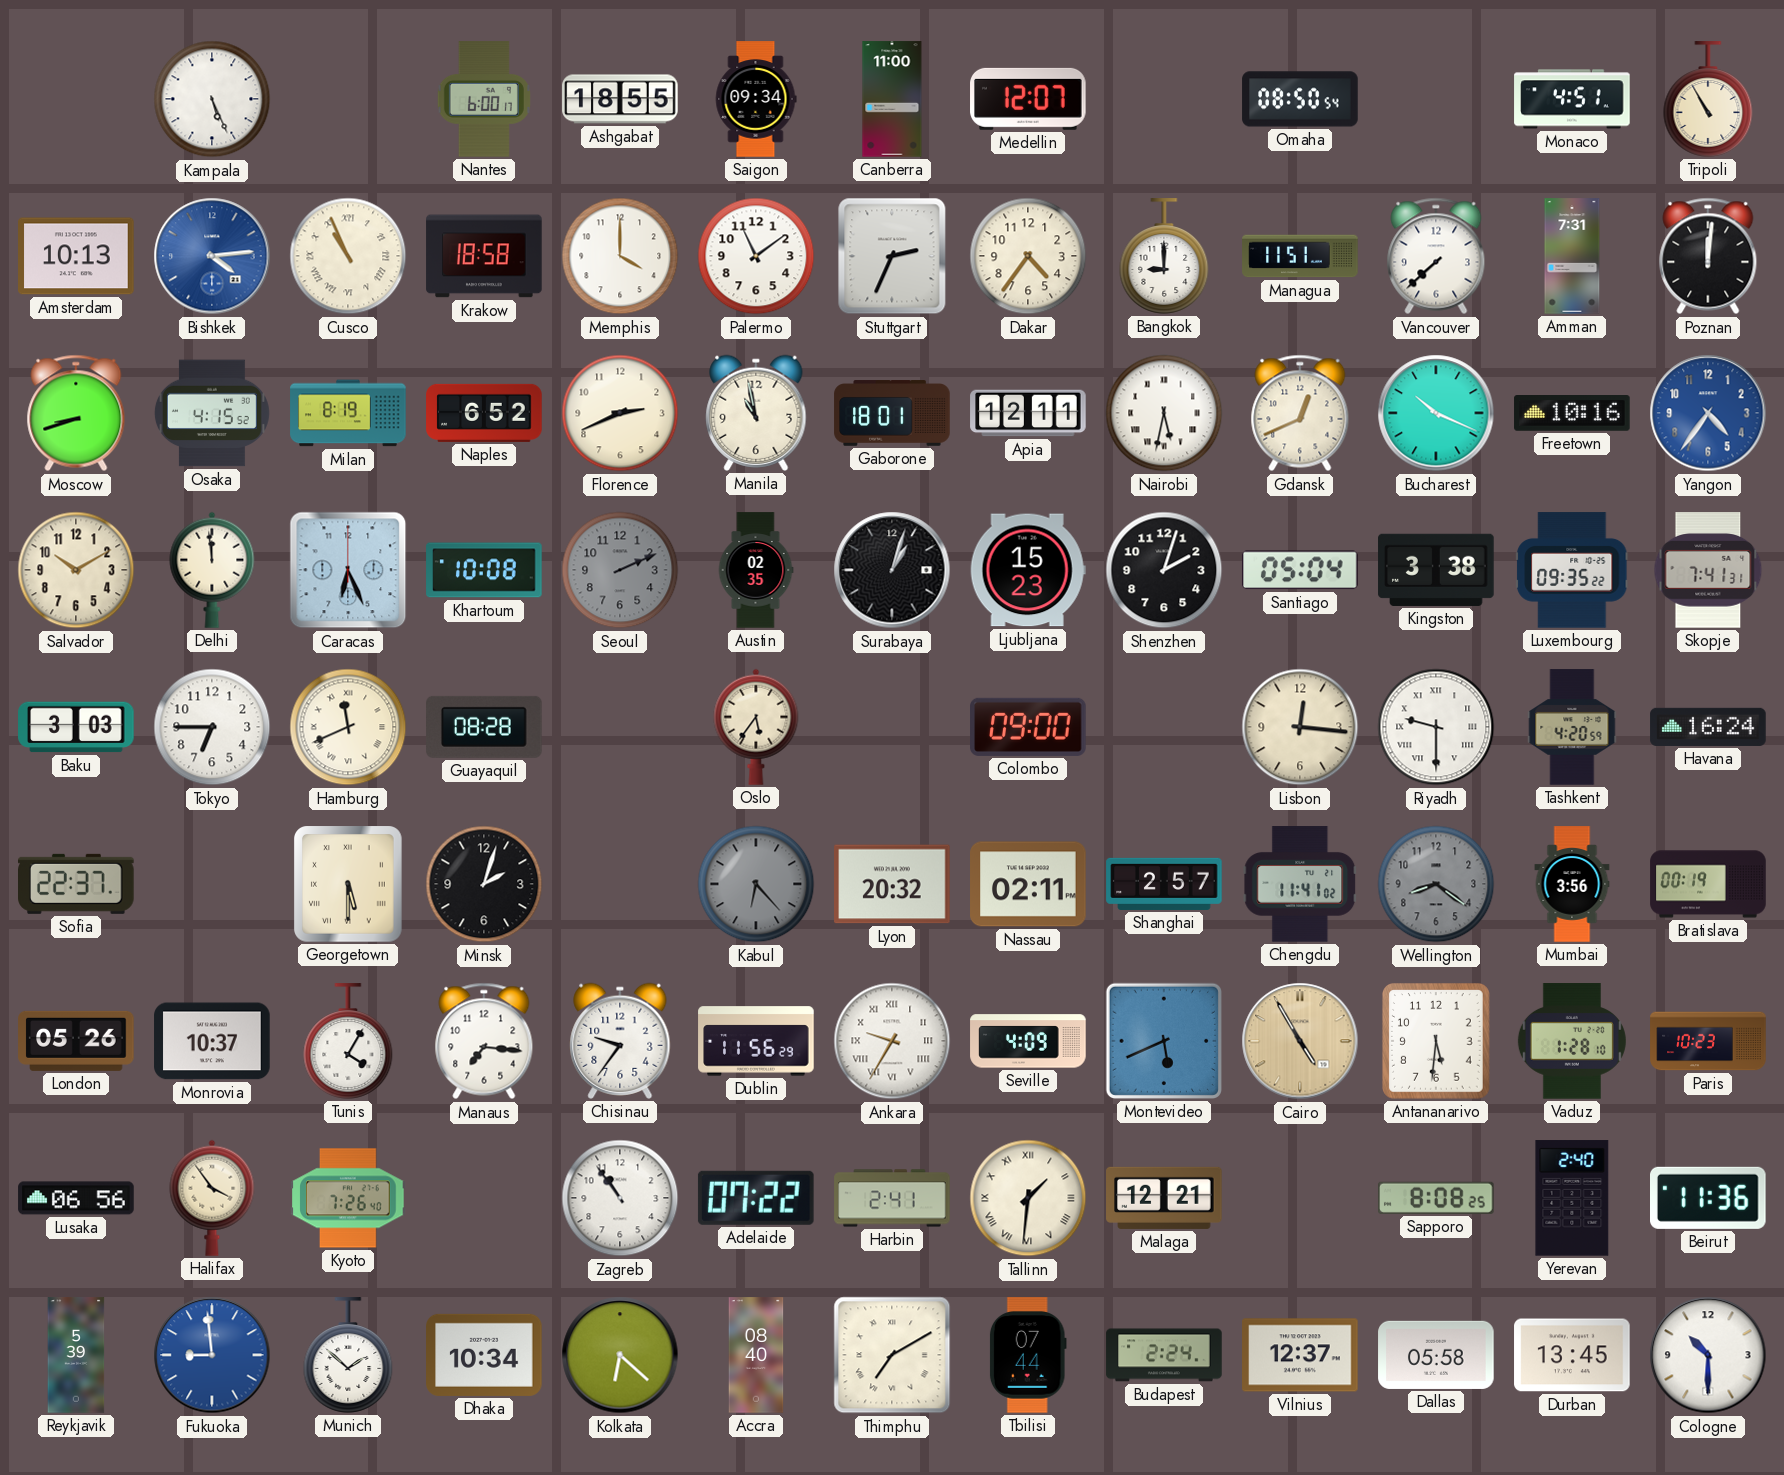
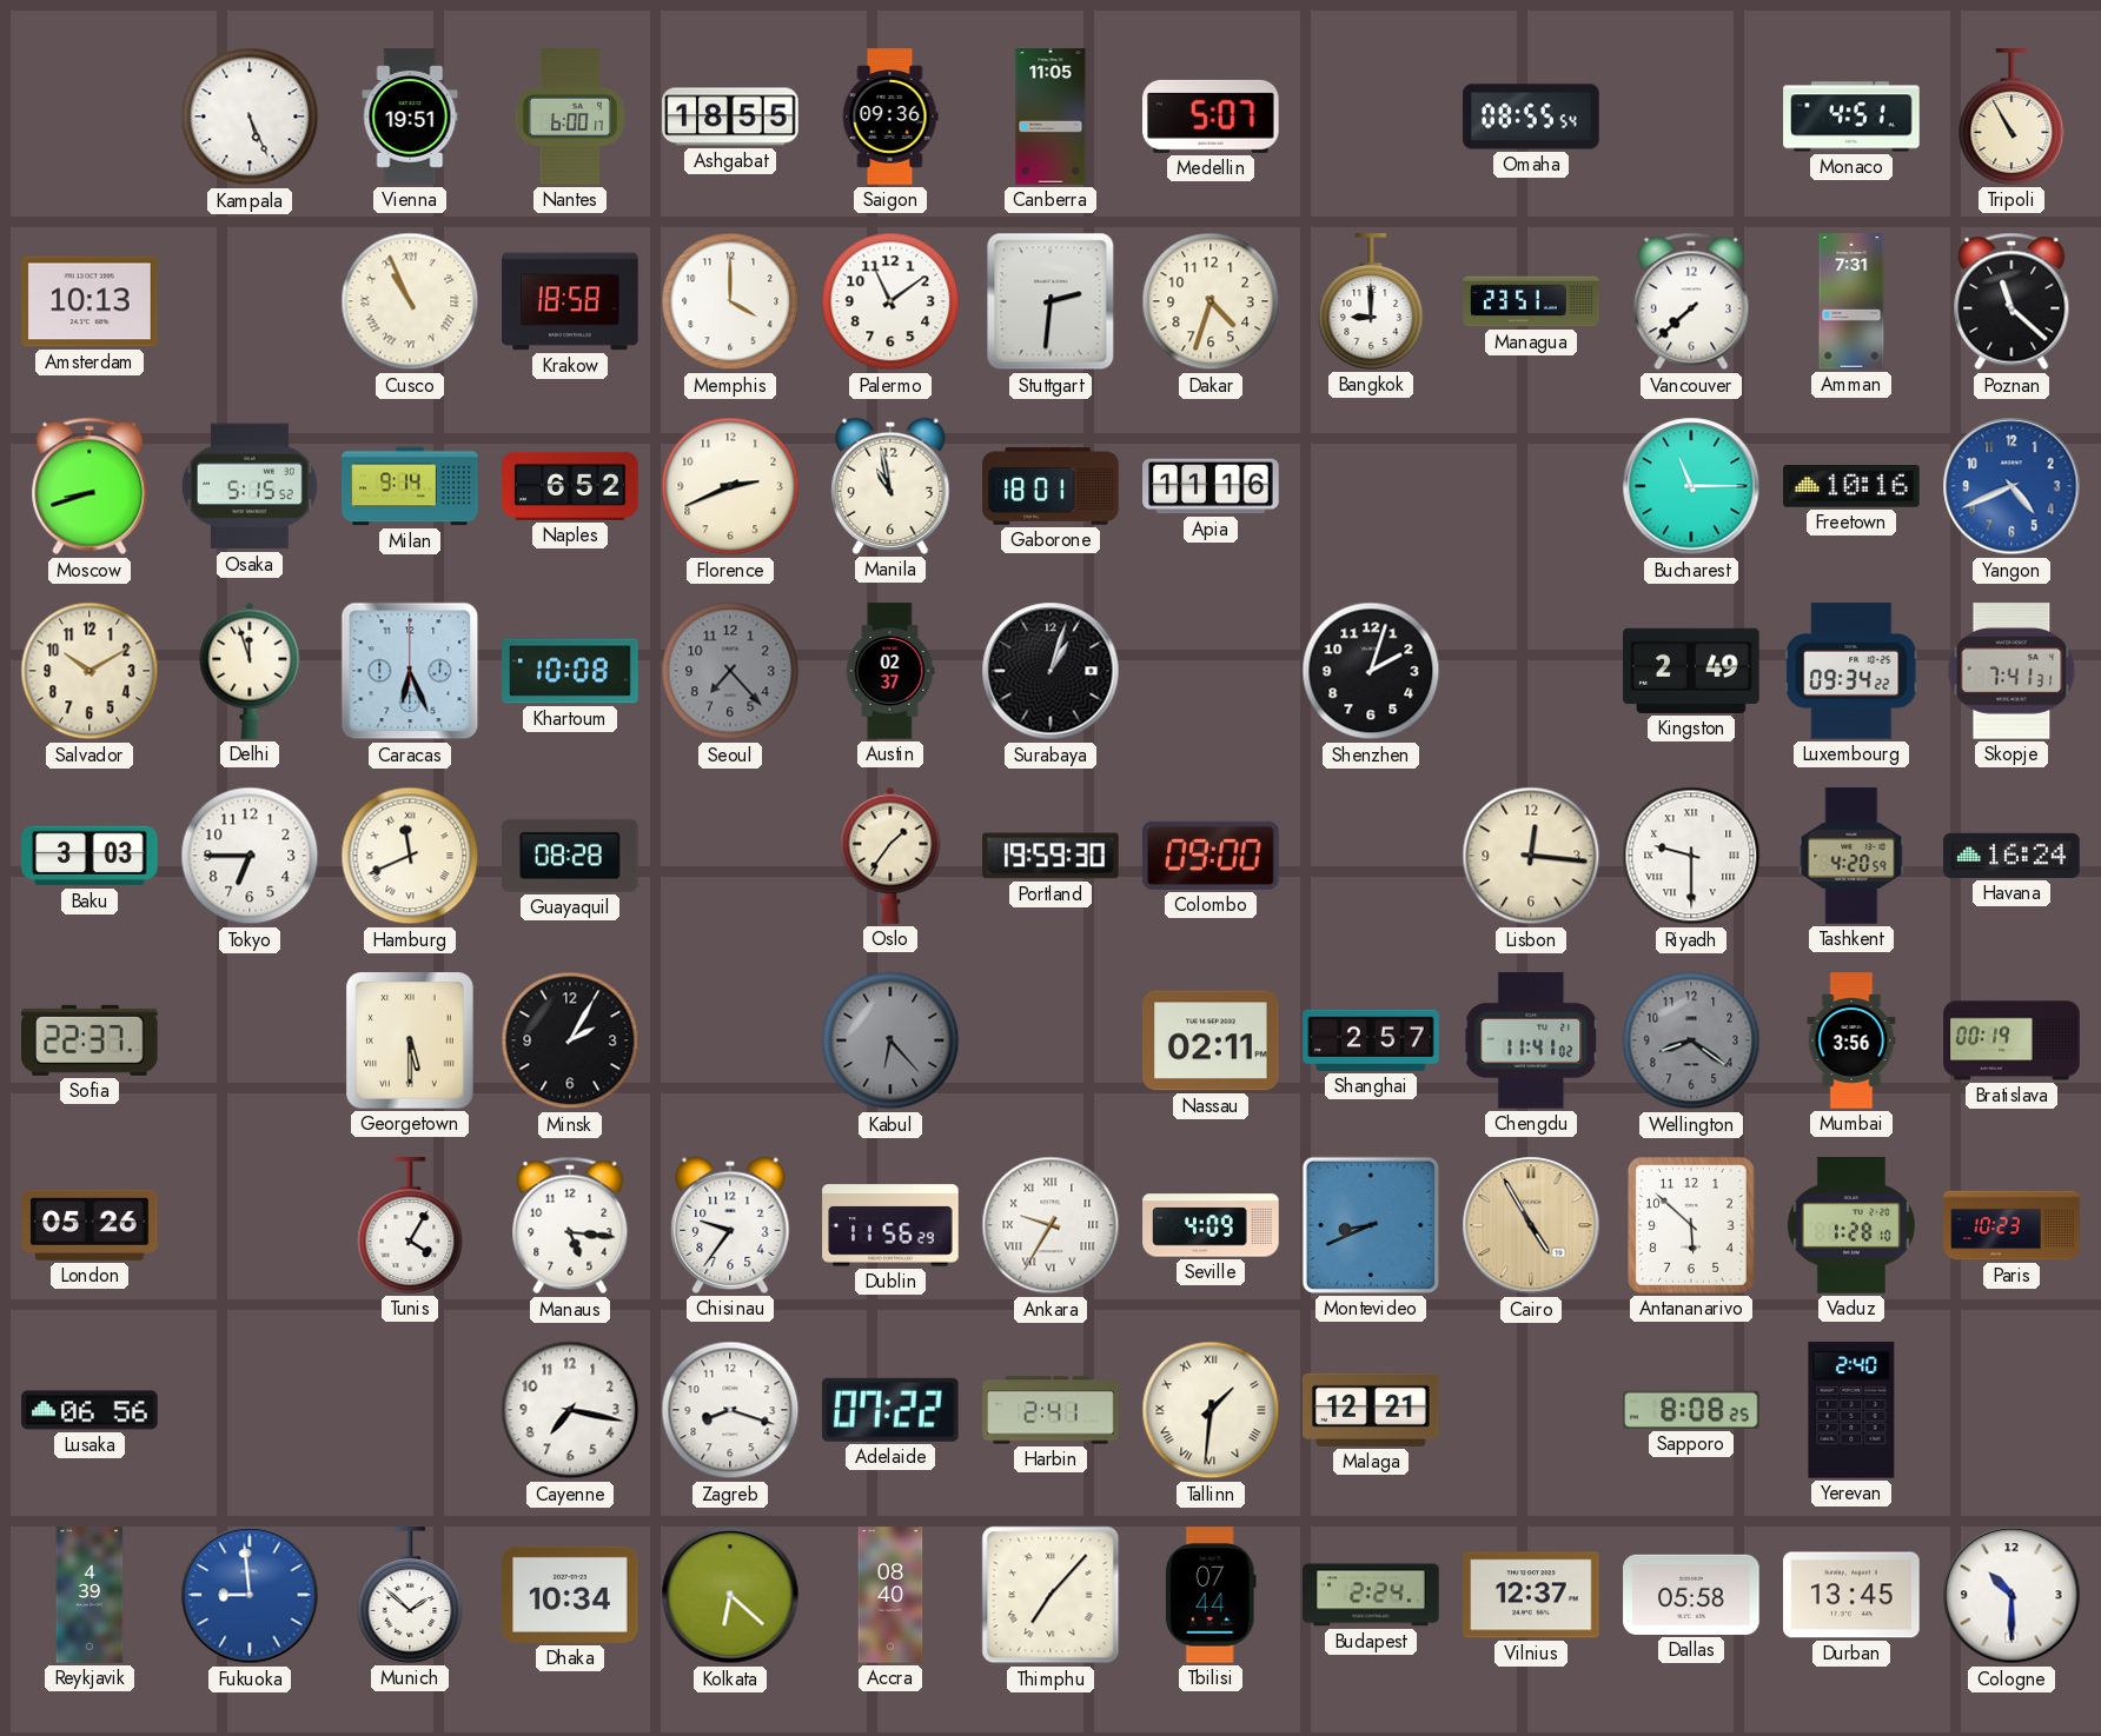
Vienna: none -> 19:51 (410, 117)
Saigon: 09:34 -> 09:36 (890, 117)
Canberra: 11:00 -> 11:05 (1050, 117)
Medellin: 12:07 -> 5:07 (1211, 117)
Omaha: 08:50 -> 08:55 (1531, 117)
Bishkek: 4:14 -> none (212, 256)
Stuttgart: 2:34 -> 2:31 (1050, 301)
Dakar: 4:36 -> 4:33 (1211, 301)
Managua: 11:51 -> 23:51 (1531, 301)
Poznan: 12:01 -> 11:22 (2011, 301)
Osaka: 4:15 -> 5:15 (250, 486)
Milan: 8:19 -> 9:14 (410, 486)
Apia: 12:11 -> 11:16 (1211, 486)
Nairobi: 5:32 -> none (1164, 413)
Gdansk: 12:41 -> none (1300, 413)
Bucharest: 10:19 -> 11:15 (1691, 486)
Yangon: 4:36 -> 4:41 (2011, 486)
Delhi: 11:59 -> 11:57 (250, 671)
Seoul: 2:11 -> 7:23 (730, 671)
Austin: 02:35 -> 02:37 (890, 671)
Ljubljana: 15:23 -> none (1028, 570)
Santiago: 05:04 -> none (1300, 570)
Kingston: 3:38 -> 2:49 (1691, 671)
Luxembourg: 09:35 -> 09:34 (1851, 671)
Oslo: 5:36 -> 1:36 (890, 856)
Portland: none -> 19:59 (1050, 856)
Minsk: 2:03 -> 2:05 (570, 1040)
Lyon: 20:32 -> none (892, 884)
Monrovia: 10:37 -> none (212, 1041)
Manaus: 7:16 -> 5:16 (570, 1225)
Montevideo: 5:41 -> 8:41 (1371, 1225)
Antananarivo: 5:31 -> 5:52 (1692, 1226)
Halifax: 3:54 -> none (212, 1198)
Kyoto: 7:26 -> none (348, 1198)
Cayenne: none -> 7:17 (570, 1410)
Zagreb: 10:54 -> 8:18 (730, 1410)
Beirut: 11:36 -> none (1709, 1198)
Reykjavik: 5:39 -> 4:39 (90, 1595)
Thimphu: 7:10 -> 7:07 (1050, 1595)
